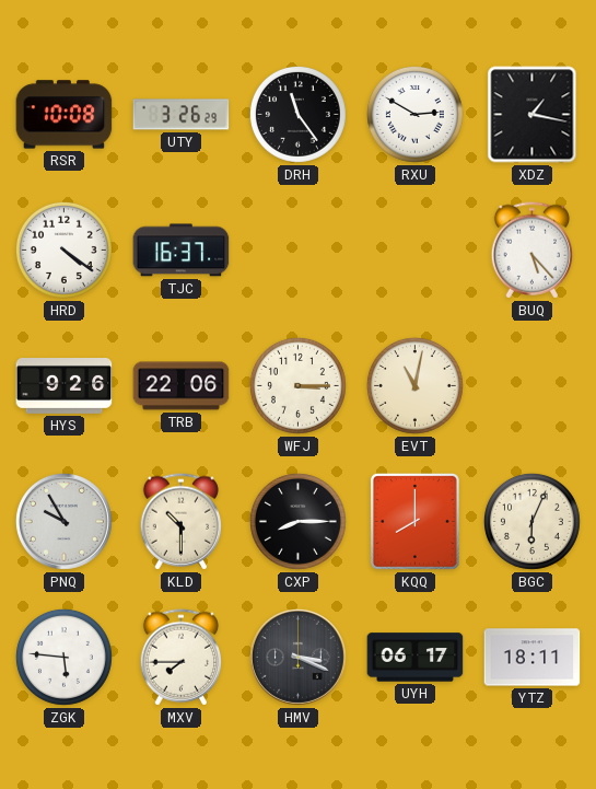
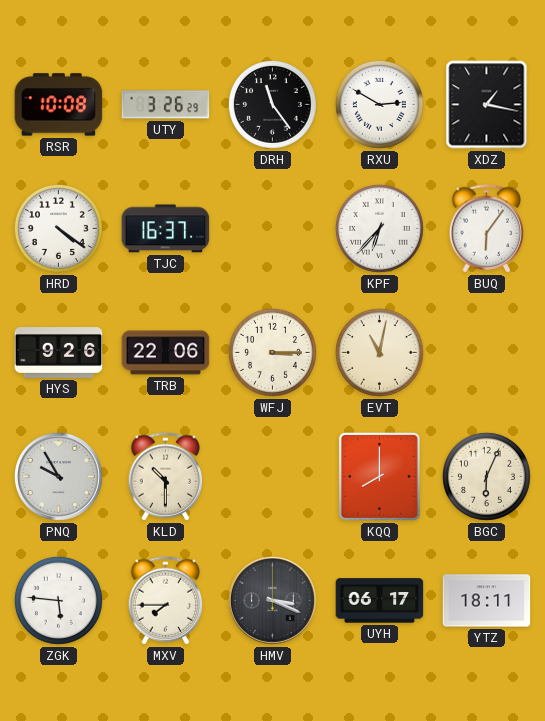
KPF: none -> 6:37 (379, 228)
BUQ: 5:23 -> 6:06 (487, 229)
CXP: 8:15 -> none (297, 521)
